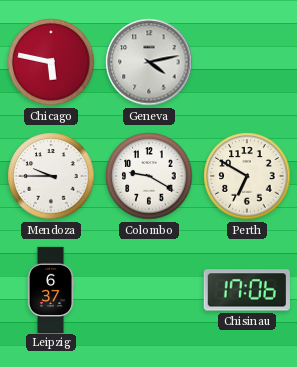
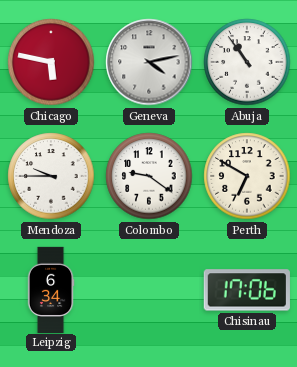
Abuja: none -> 10:54 (247, 62)
Colombo: 9:20 -> 9:21 (149, 176)
Leipzig: 6:37 -> 6:34 (51, 289)
